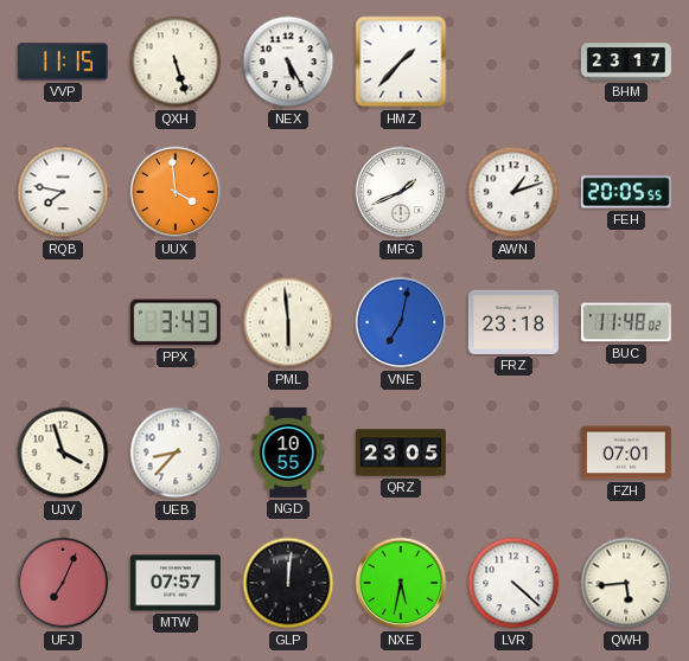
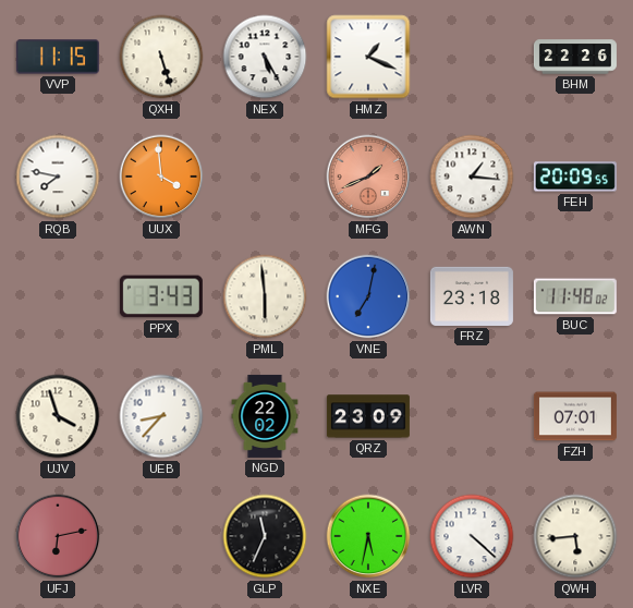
HMZ: 1:37 -> 1:19 (368, 57)
BHM: 23:17 -> 22:26 (575, 57)
MFG dial: white -> salmon (368, 177)
AWN: 1:12 -> 1:16 (472, 177)
FEH: 20:05 -> 20:09 (575, 177)
NGD: 10:55 -> 22:02 (265, 416)
QRZ: 23:05 -> 23:09 (368, 416)
UFJ: 7:04 -> 6:13 (58, 536)
MTW: 07:57 -> none (176, 583)
GLP: 12:01 -> 11:34 (265, 536)
